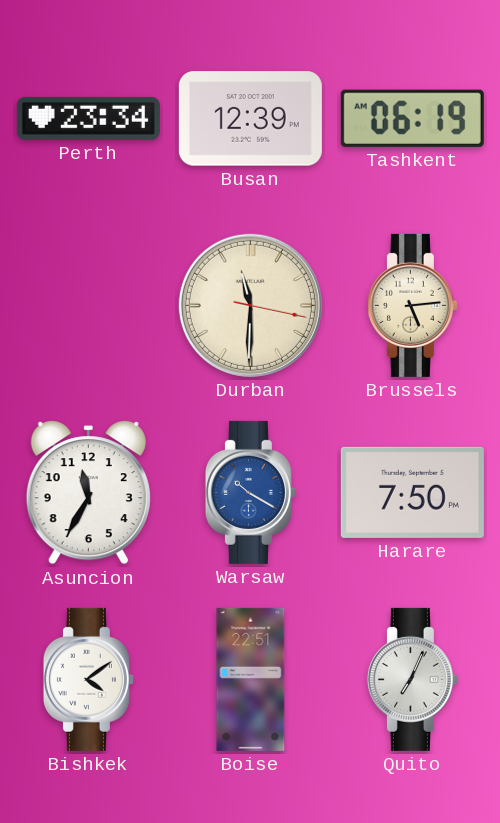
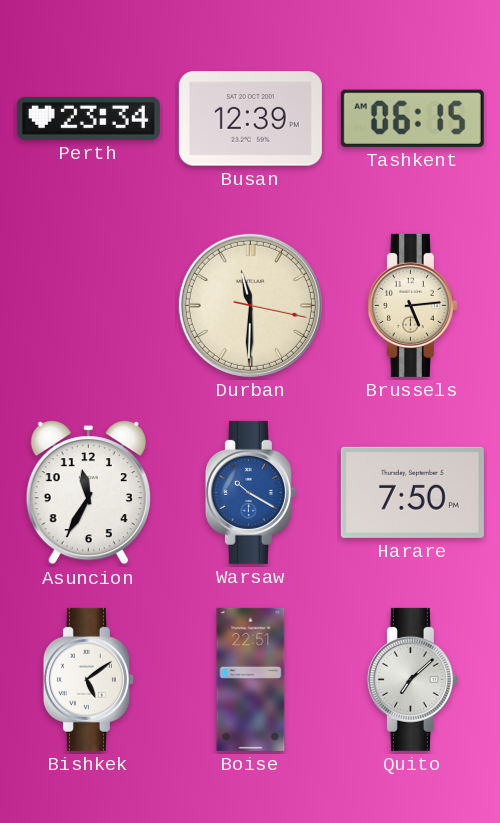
Tashkent: 06:19 -> 06:15 (412, 118)
Bishkek: 4:09 -> 5:09 (88, 679)
Quito: 7:04 -> 7:08 (412, 679)
